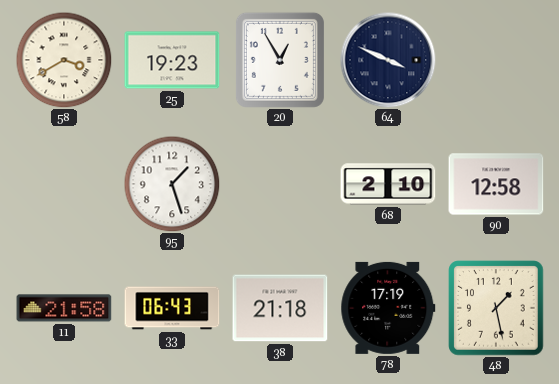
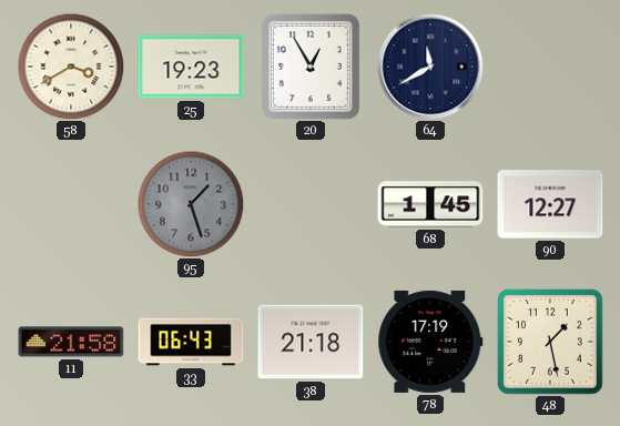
64: 3:49 -> 11:40 (430, 67)
95 dial: white -> grey (191, 204)
68: 2:10 -> 1:45 (430, 204)
90: 12:58 -> 12:27 (550, 204)
